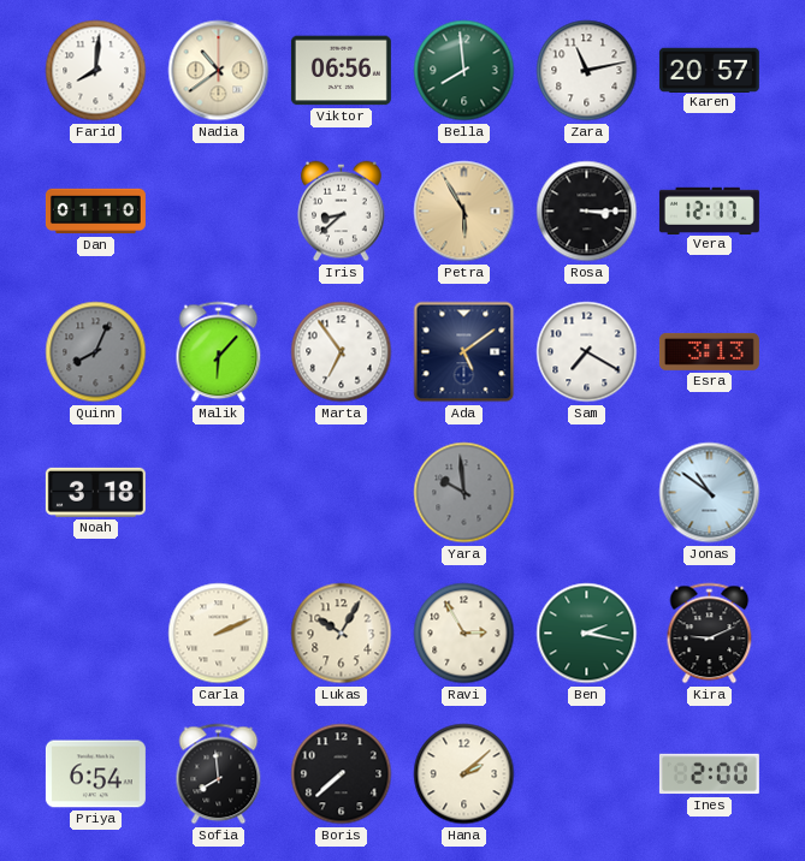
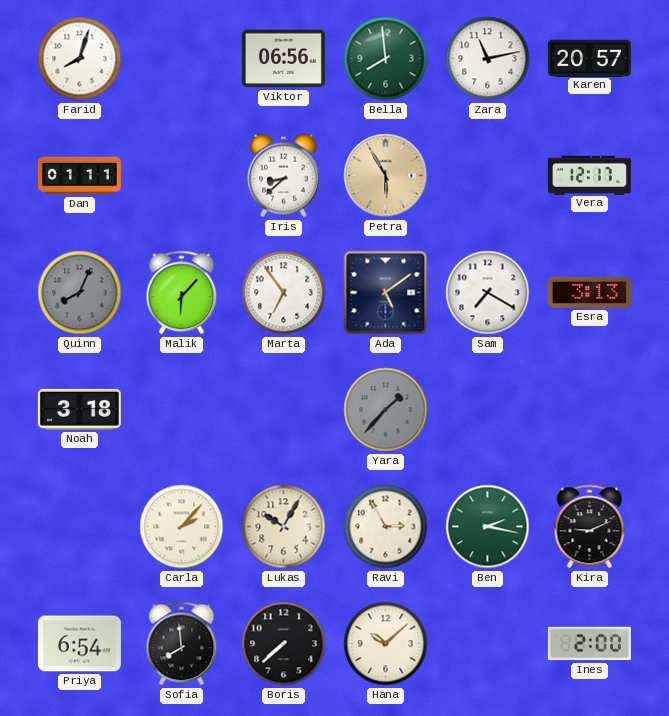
Farid: 8:01 -> 8:03 (80, 59)
Nadia: 10:39 -> none (219, 71)
Dan: 01:10 -> 01:11 (79, 176)
Rosa: 3:15 -> none (587, 212)
Yara: 9:59 -> 1:37 (386, 410)
Jonas: 10:51 -> none (710, 493)
Carla: 2:11 -> 2:07 (182, 527)
Hana: 2:08 -> 10:08 (386, 644)
